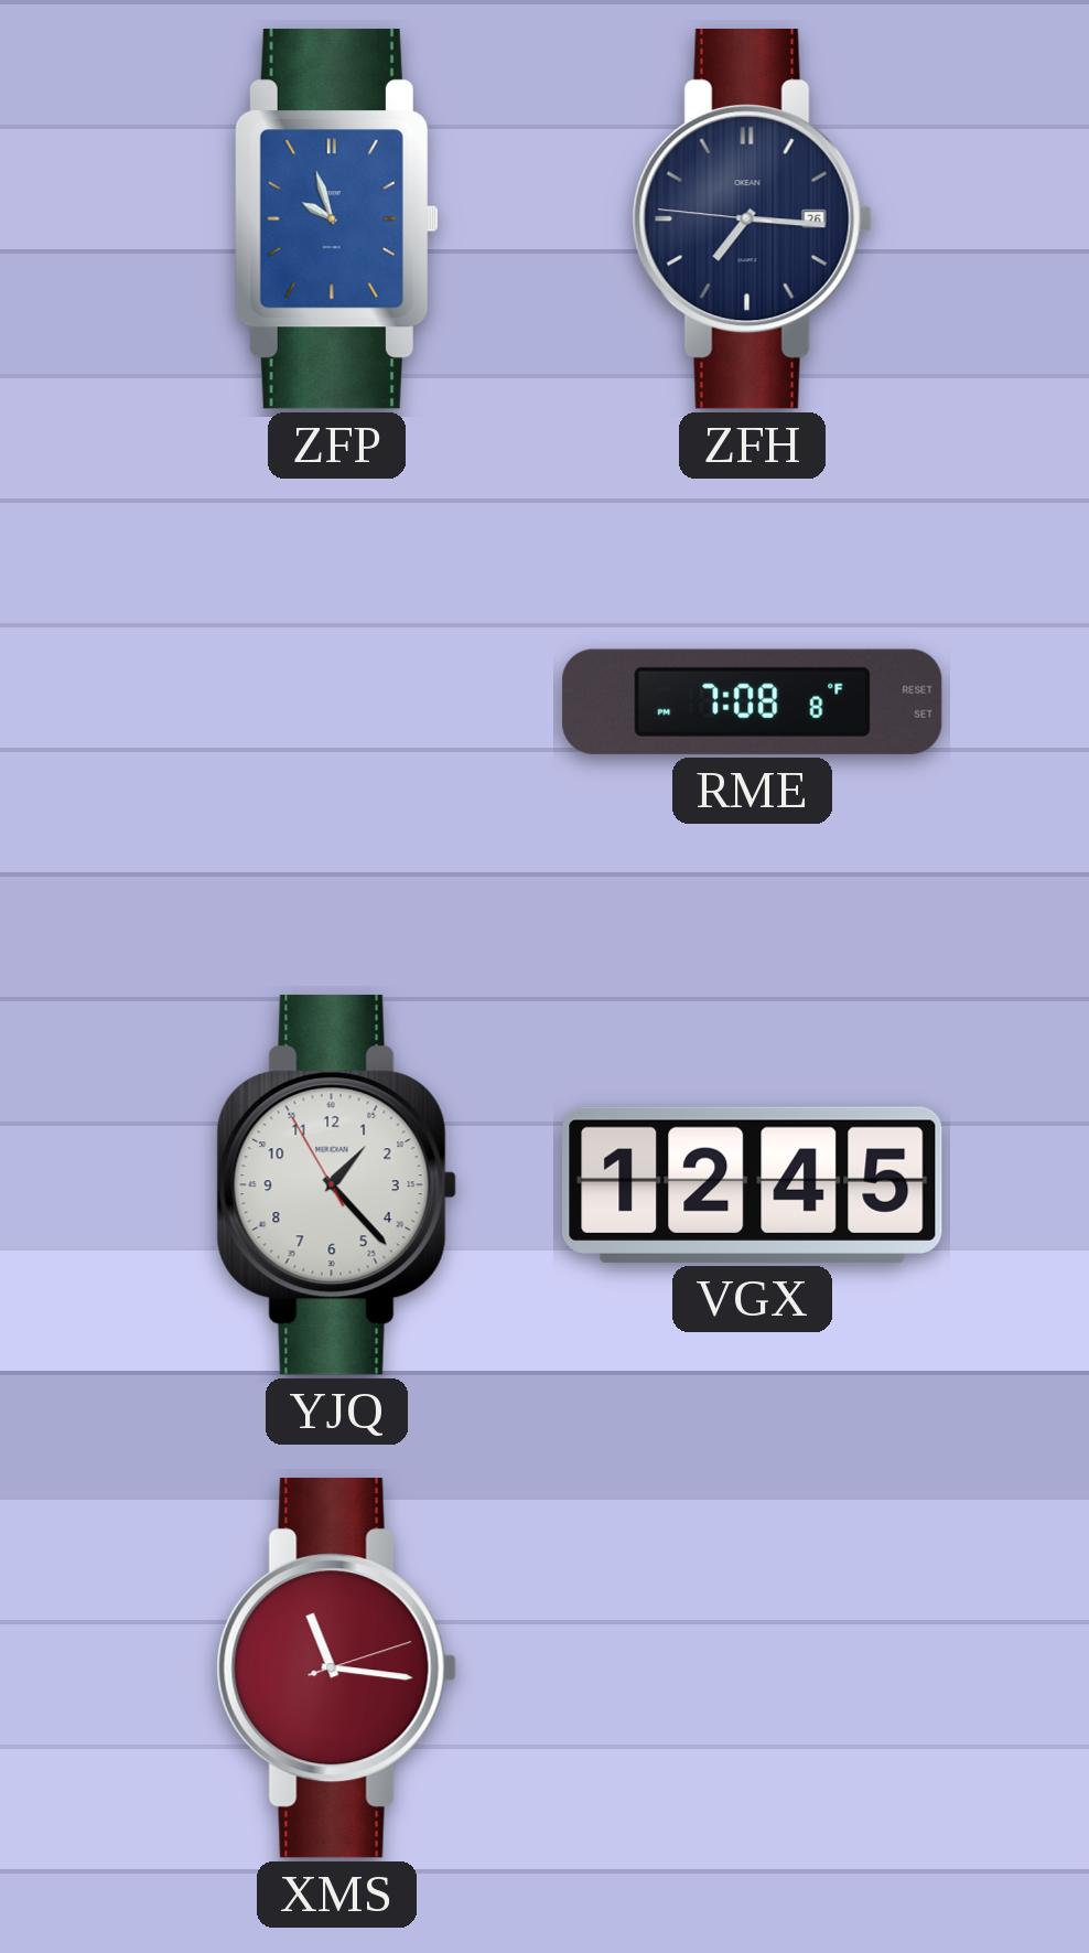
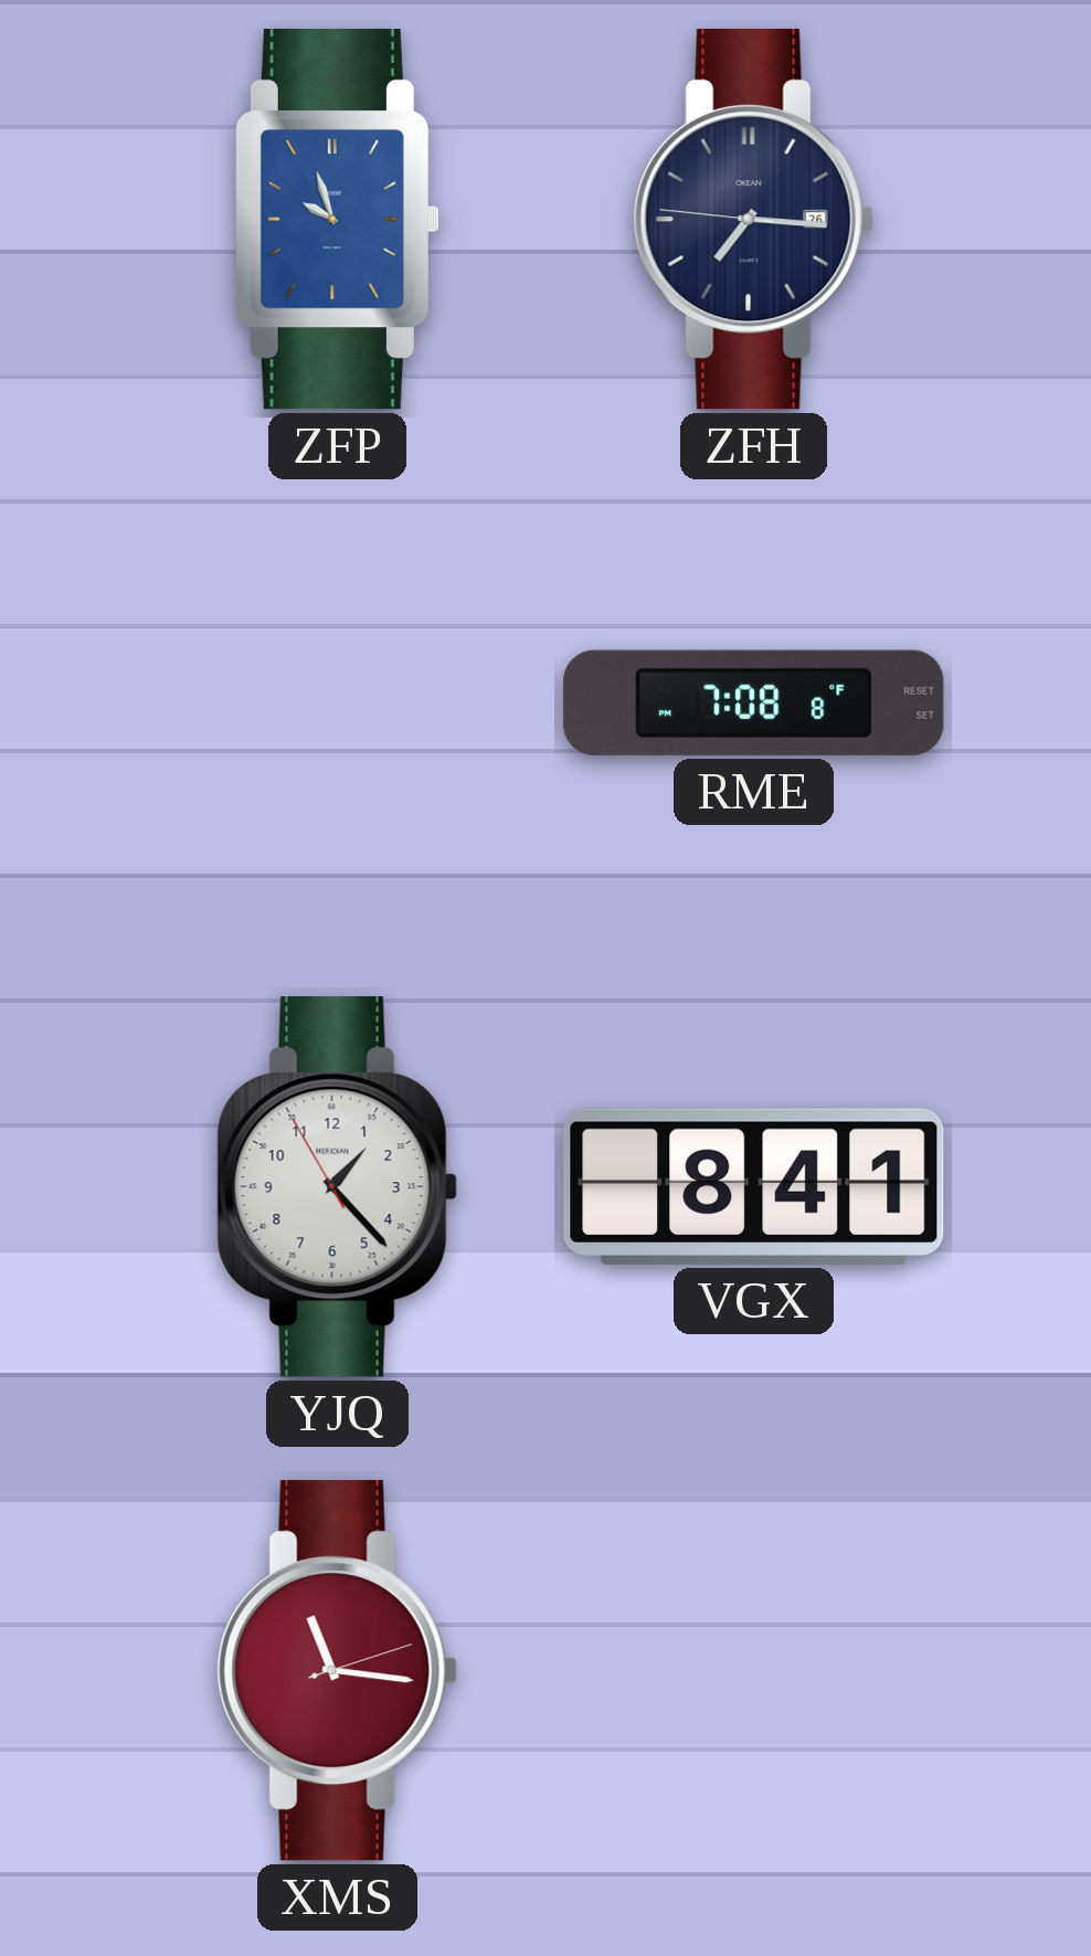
VGX: 12:45 -> 8:41 (754, 1186)
